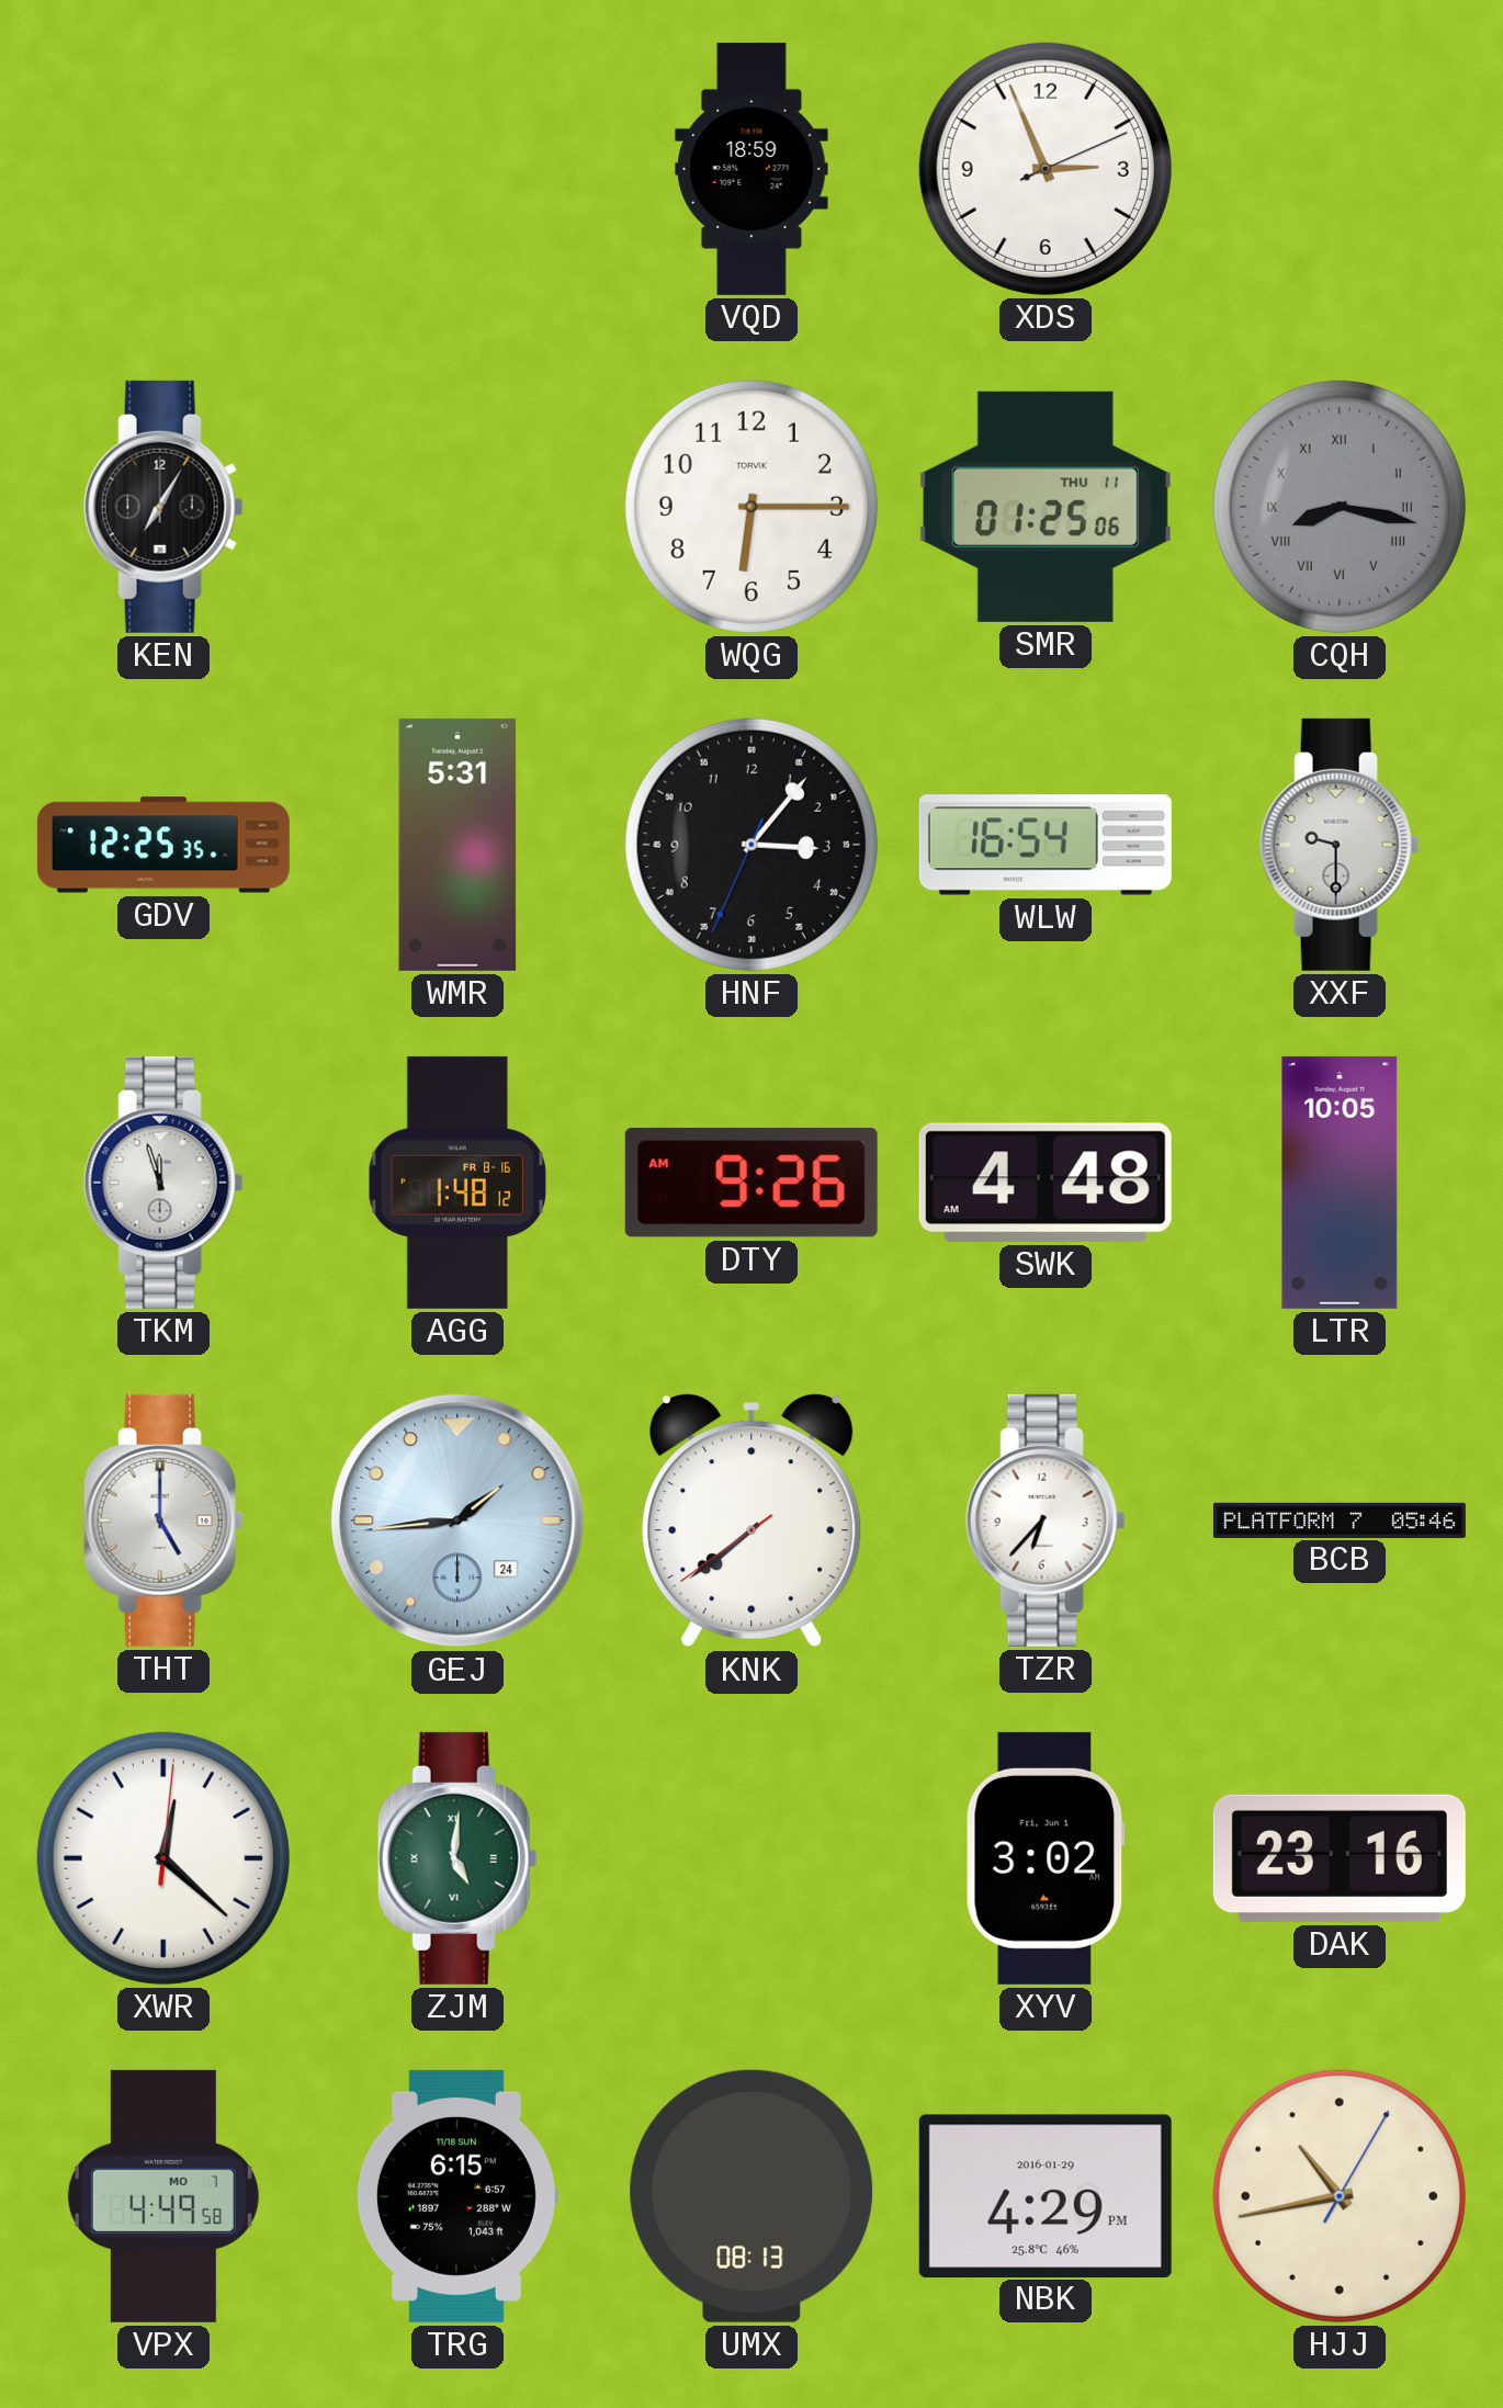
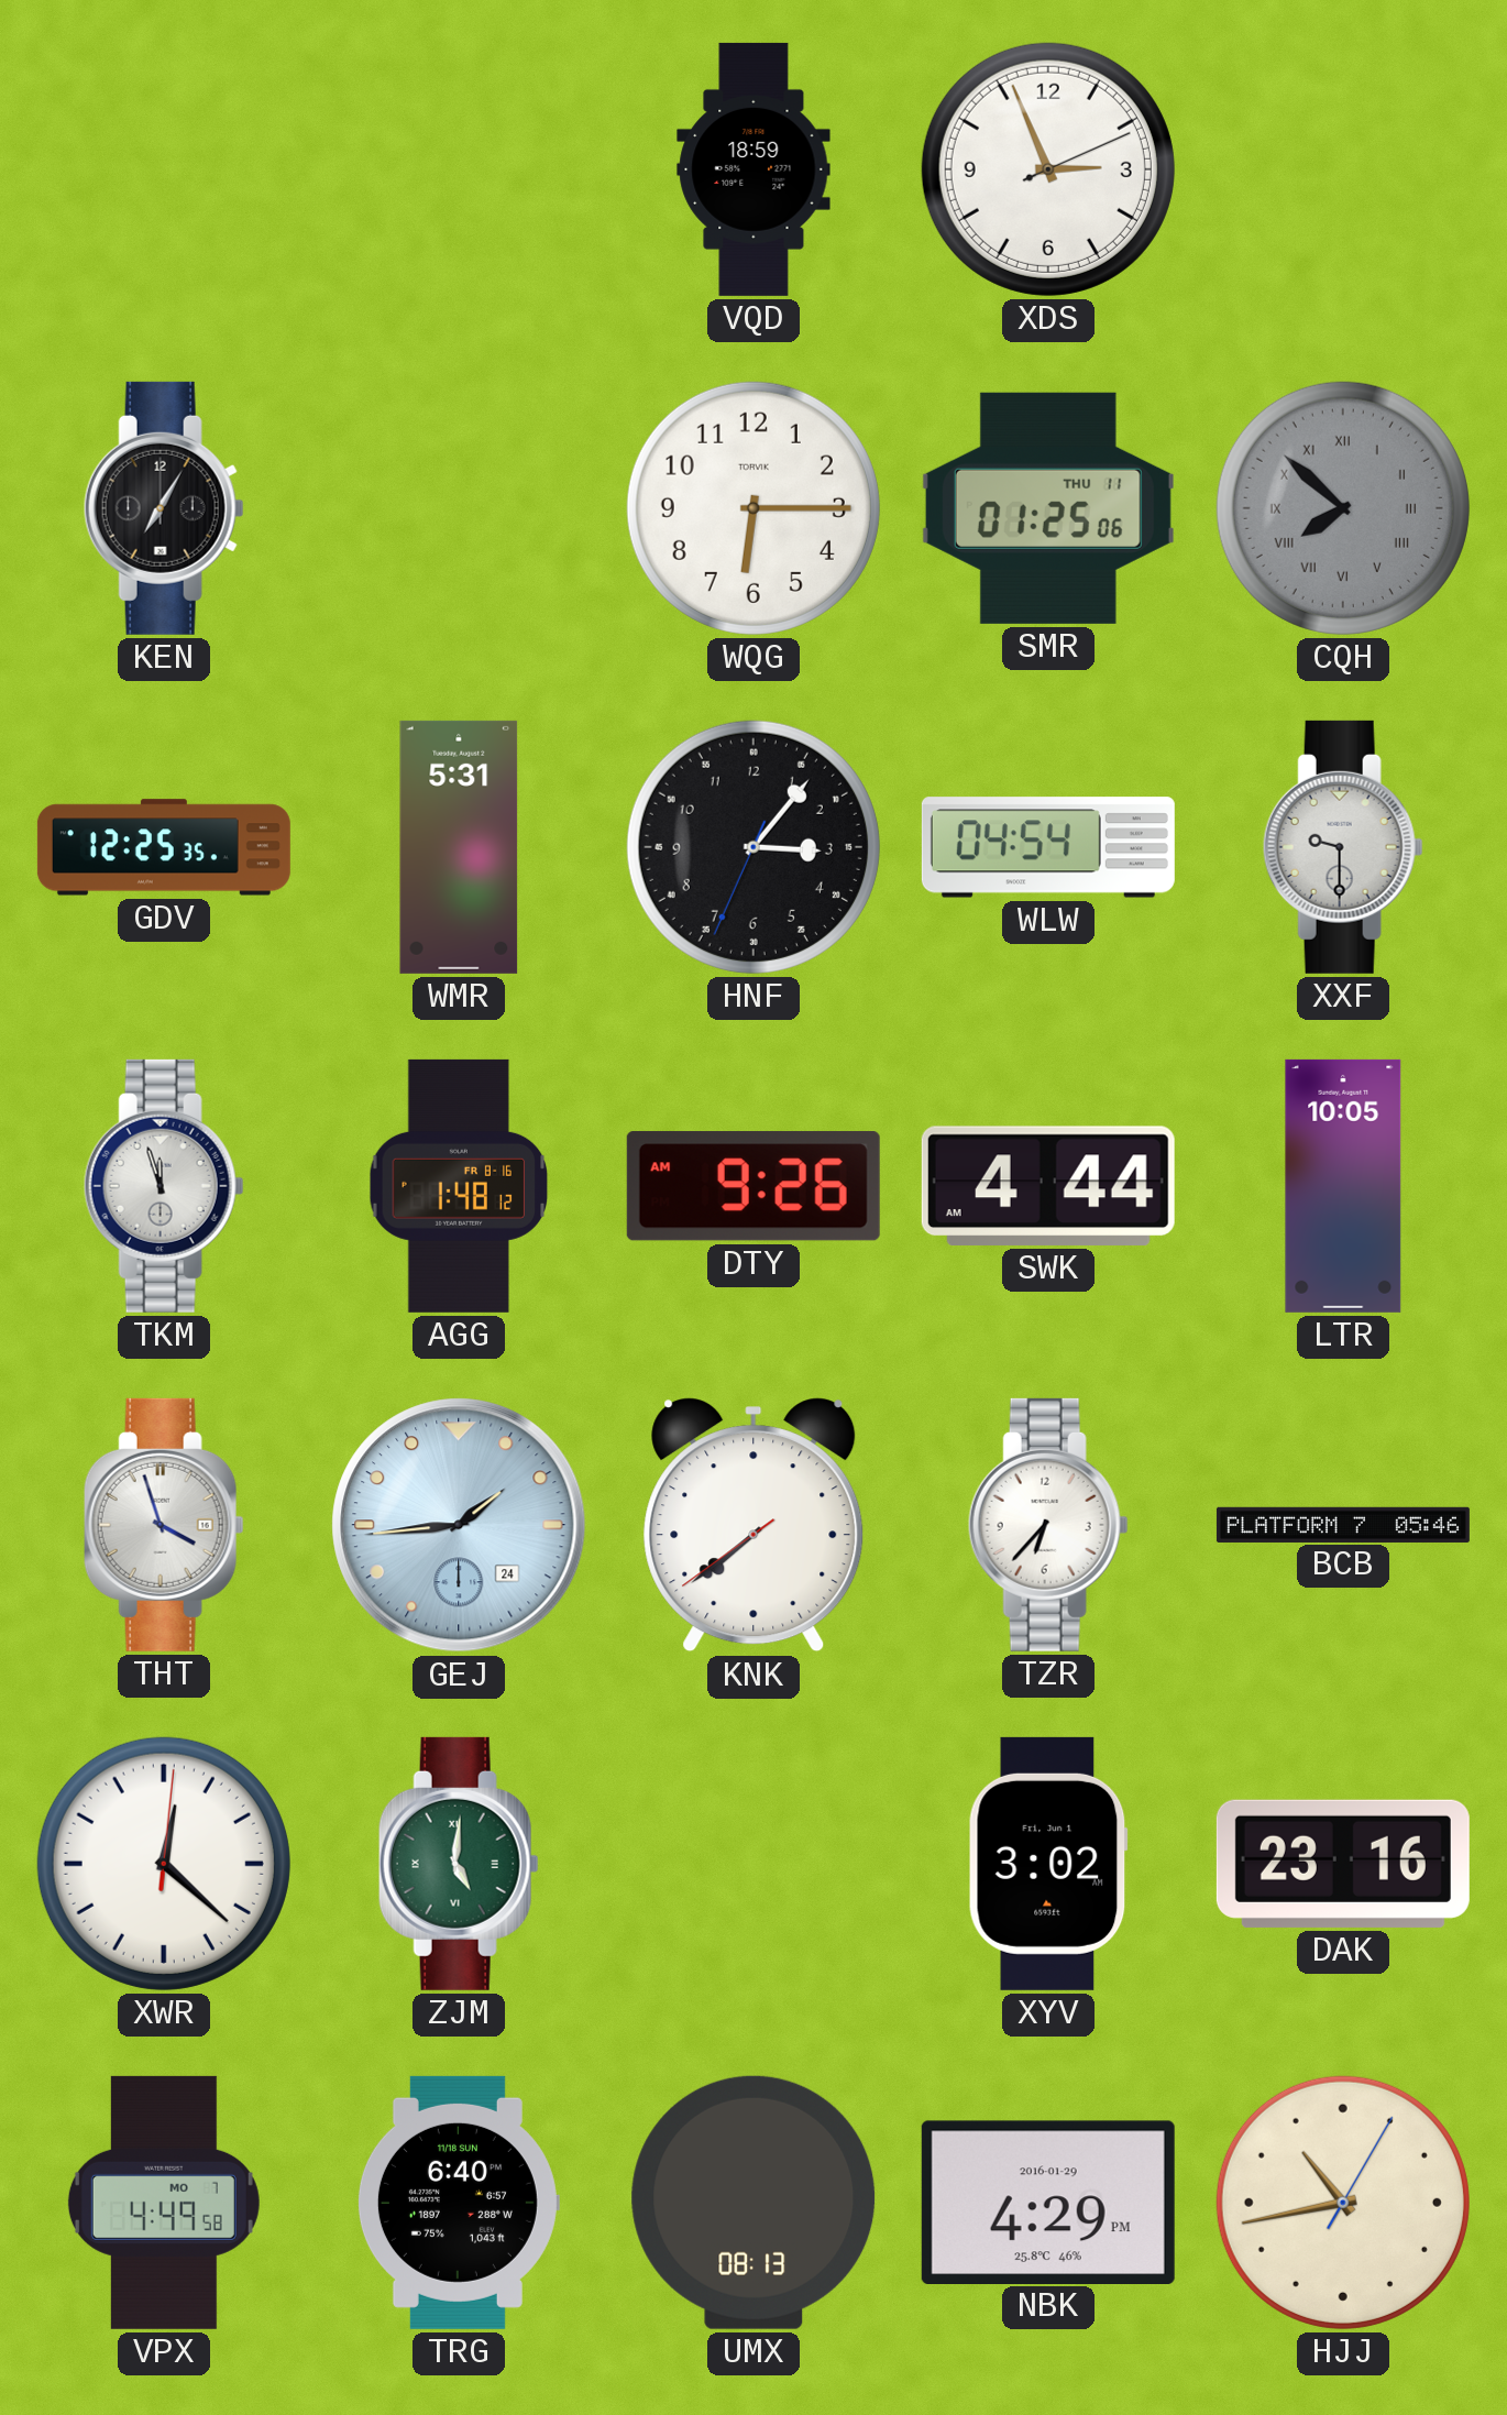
CQH: 8:17 -> 7:52 (1343, 508)
WLW: 16:54 -> 04:54 (1048, 847)
SWK: 4:48 -> 4:44 (1048, 1186)
THT: 5:00 -> 3:57 (164, 1525)
TRG: 6:15 -> 6:40 (458, 2203)
